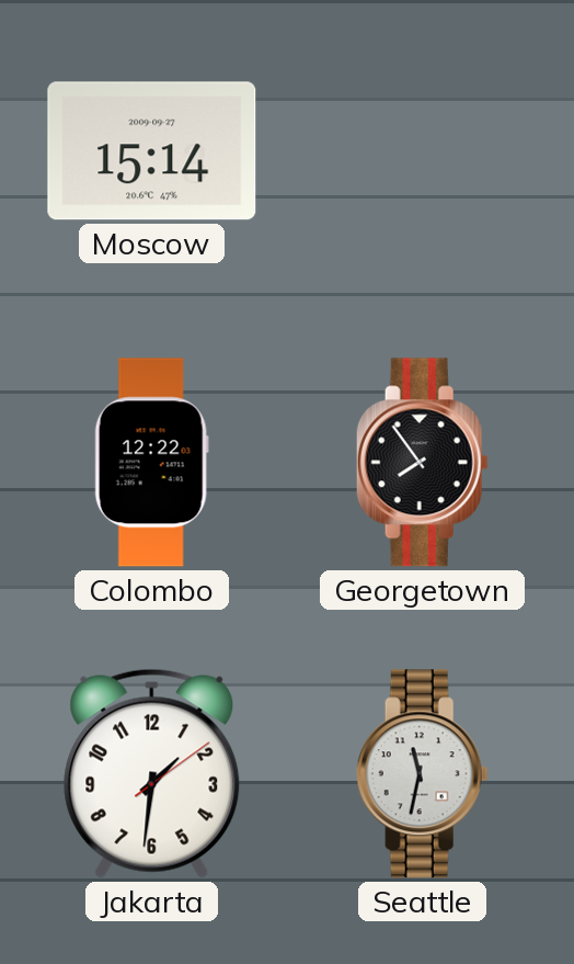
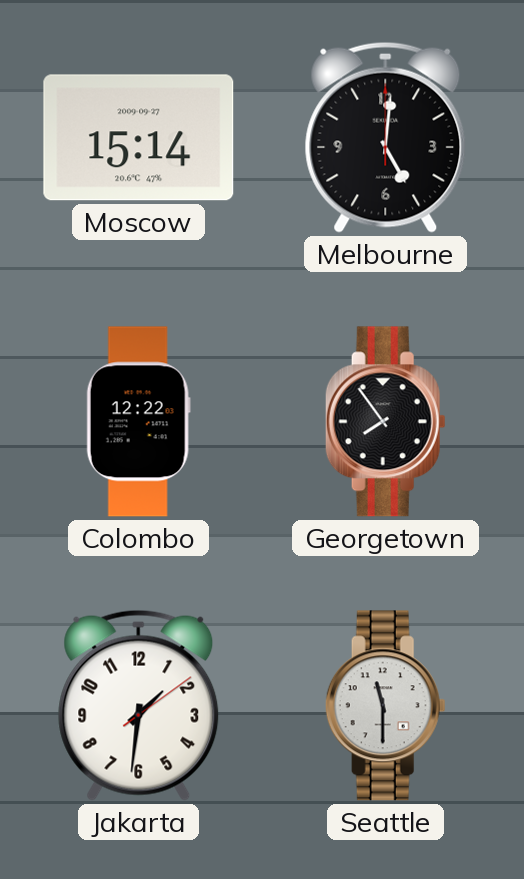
Melbourne: none -> 5:01 (386, 137)
Seattle: 11:32 -> 11:30 (385, 706)
